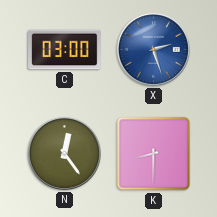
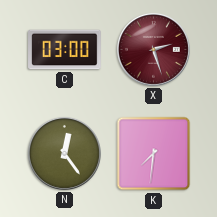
X dial: blue -> burgundy (153, 49)
K: 8:30 -> 7:31 (154, 154)
